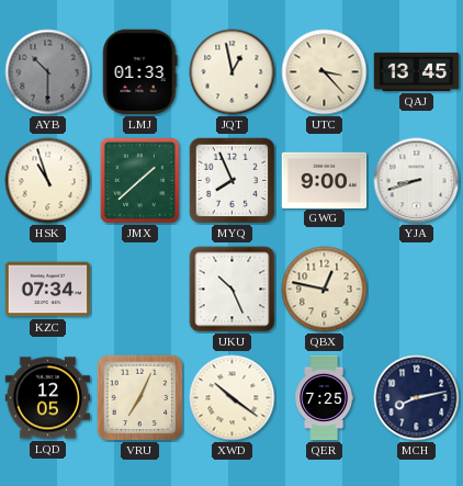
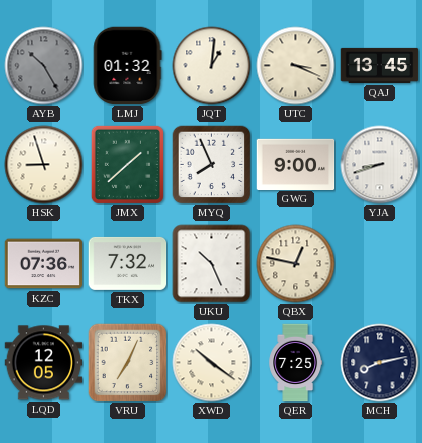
AYB: 10:30 -> 10:25 (44, 66)
LMJ: 01:33 -> 01:32 (128, 66)
JQT: 12:58 -> 1:01 (212, 66)
UTC: 3:23 -> 3:19 (296, 66)
HSK: 10:57 -> 8:57 (44, 165)
KZC: 07:34 -> 07:36 (44, 264)
TKX: none -> 7:32 (128, 263)
